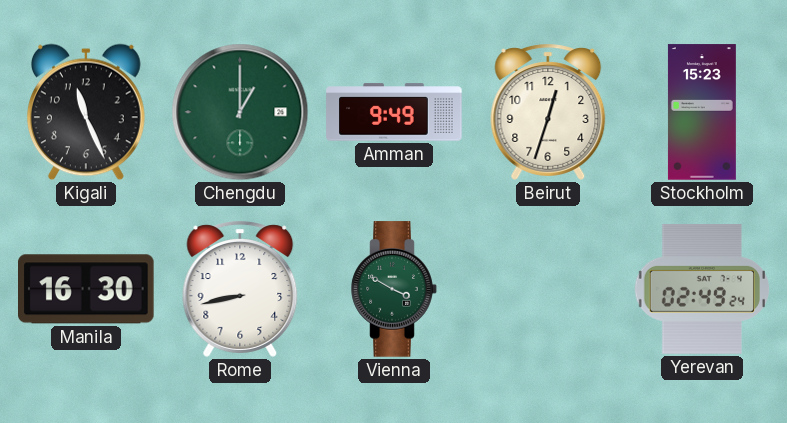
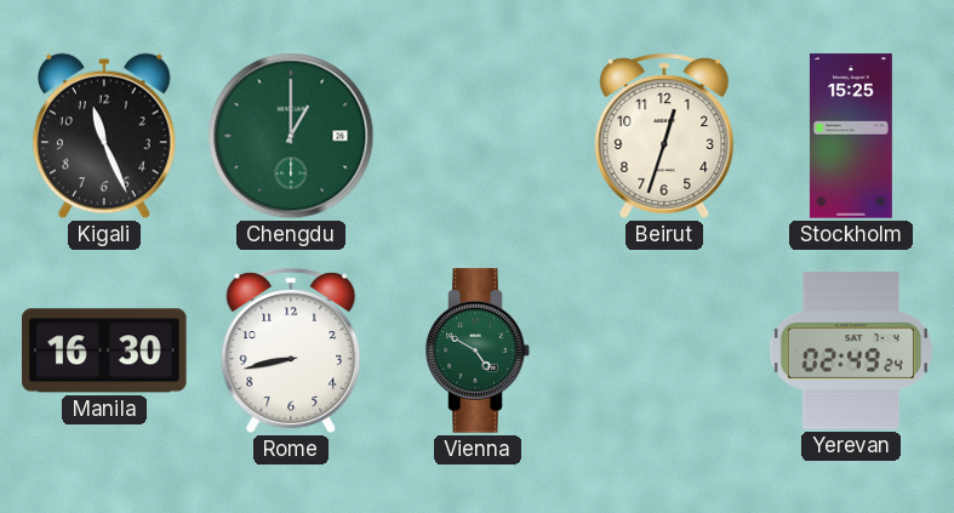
Amman: 9:49 -> none (394, 112)
Stockholm: 15:23 -> 15:25 (851, 136)
Vienna: 3:50 -> 4:50 (478, 350)
